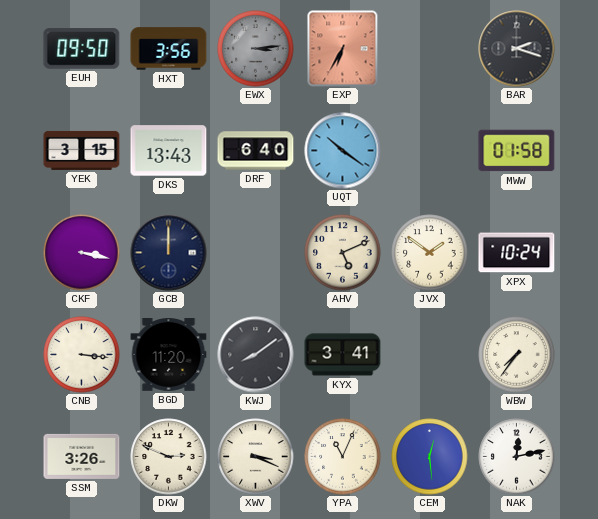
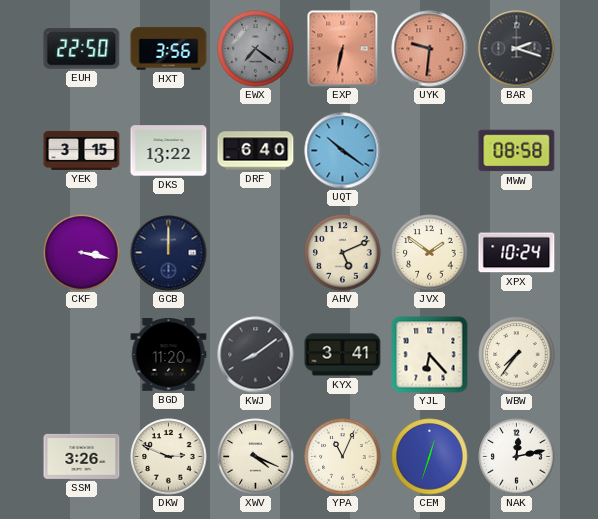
EUH: 09:50 -> 22:50 (82, 49)
EWX: 3:14 -> 7:21 (256, 49)
EXP: 6:35 -> 6:32 (343, 49)
UYK: none -> 9:31 (430, 49)
DKS: 13:43 -> 13:22 (169, 151)
MWW: 01:58 -> 08:58 (517, 151)
CNB: 3:16 -> none (82, 355)
YJL: none -> 6:23 (430, 355)
XWV: 3:19 -> 4:19 (256, 457)
CEM: 12:29 -> 12:33 (430, 457)
